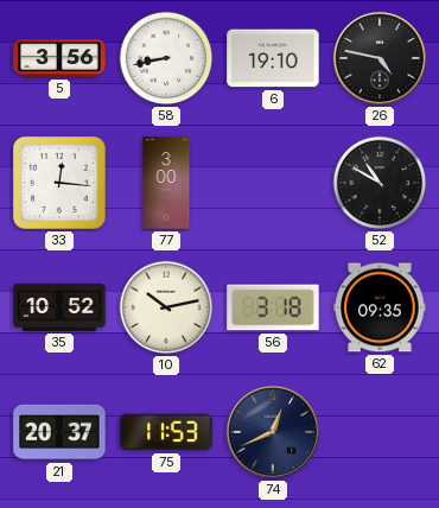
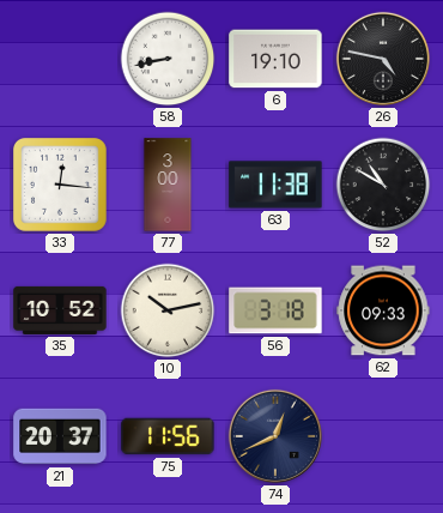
5: 3:56 -> none (59, 58)
63: none -> 11:38 (275, 185)
62: 09:35 -> 09:33 (383, 310)
75: 11:53 -> 11:56 (168, 436)
